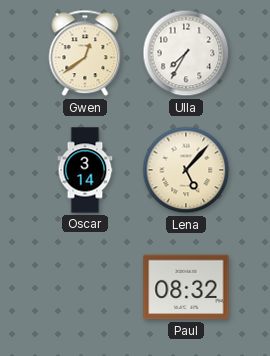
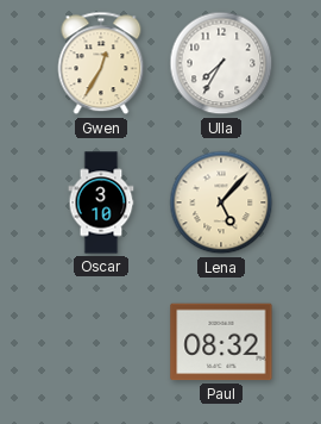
Gwen: 12:39 -> 12:35 (101, 63)
Oscar: 3:14 -> 3:10 (101, 202)
